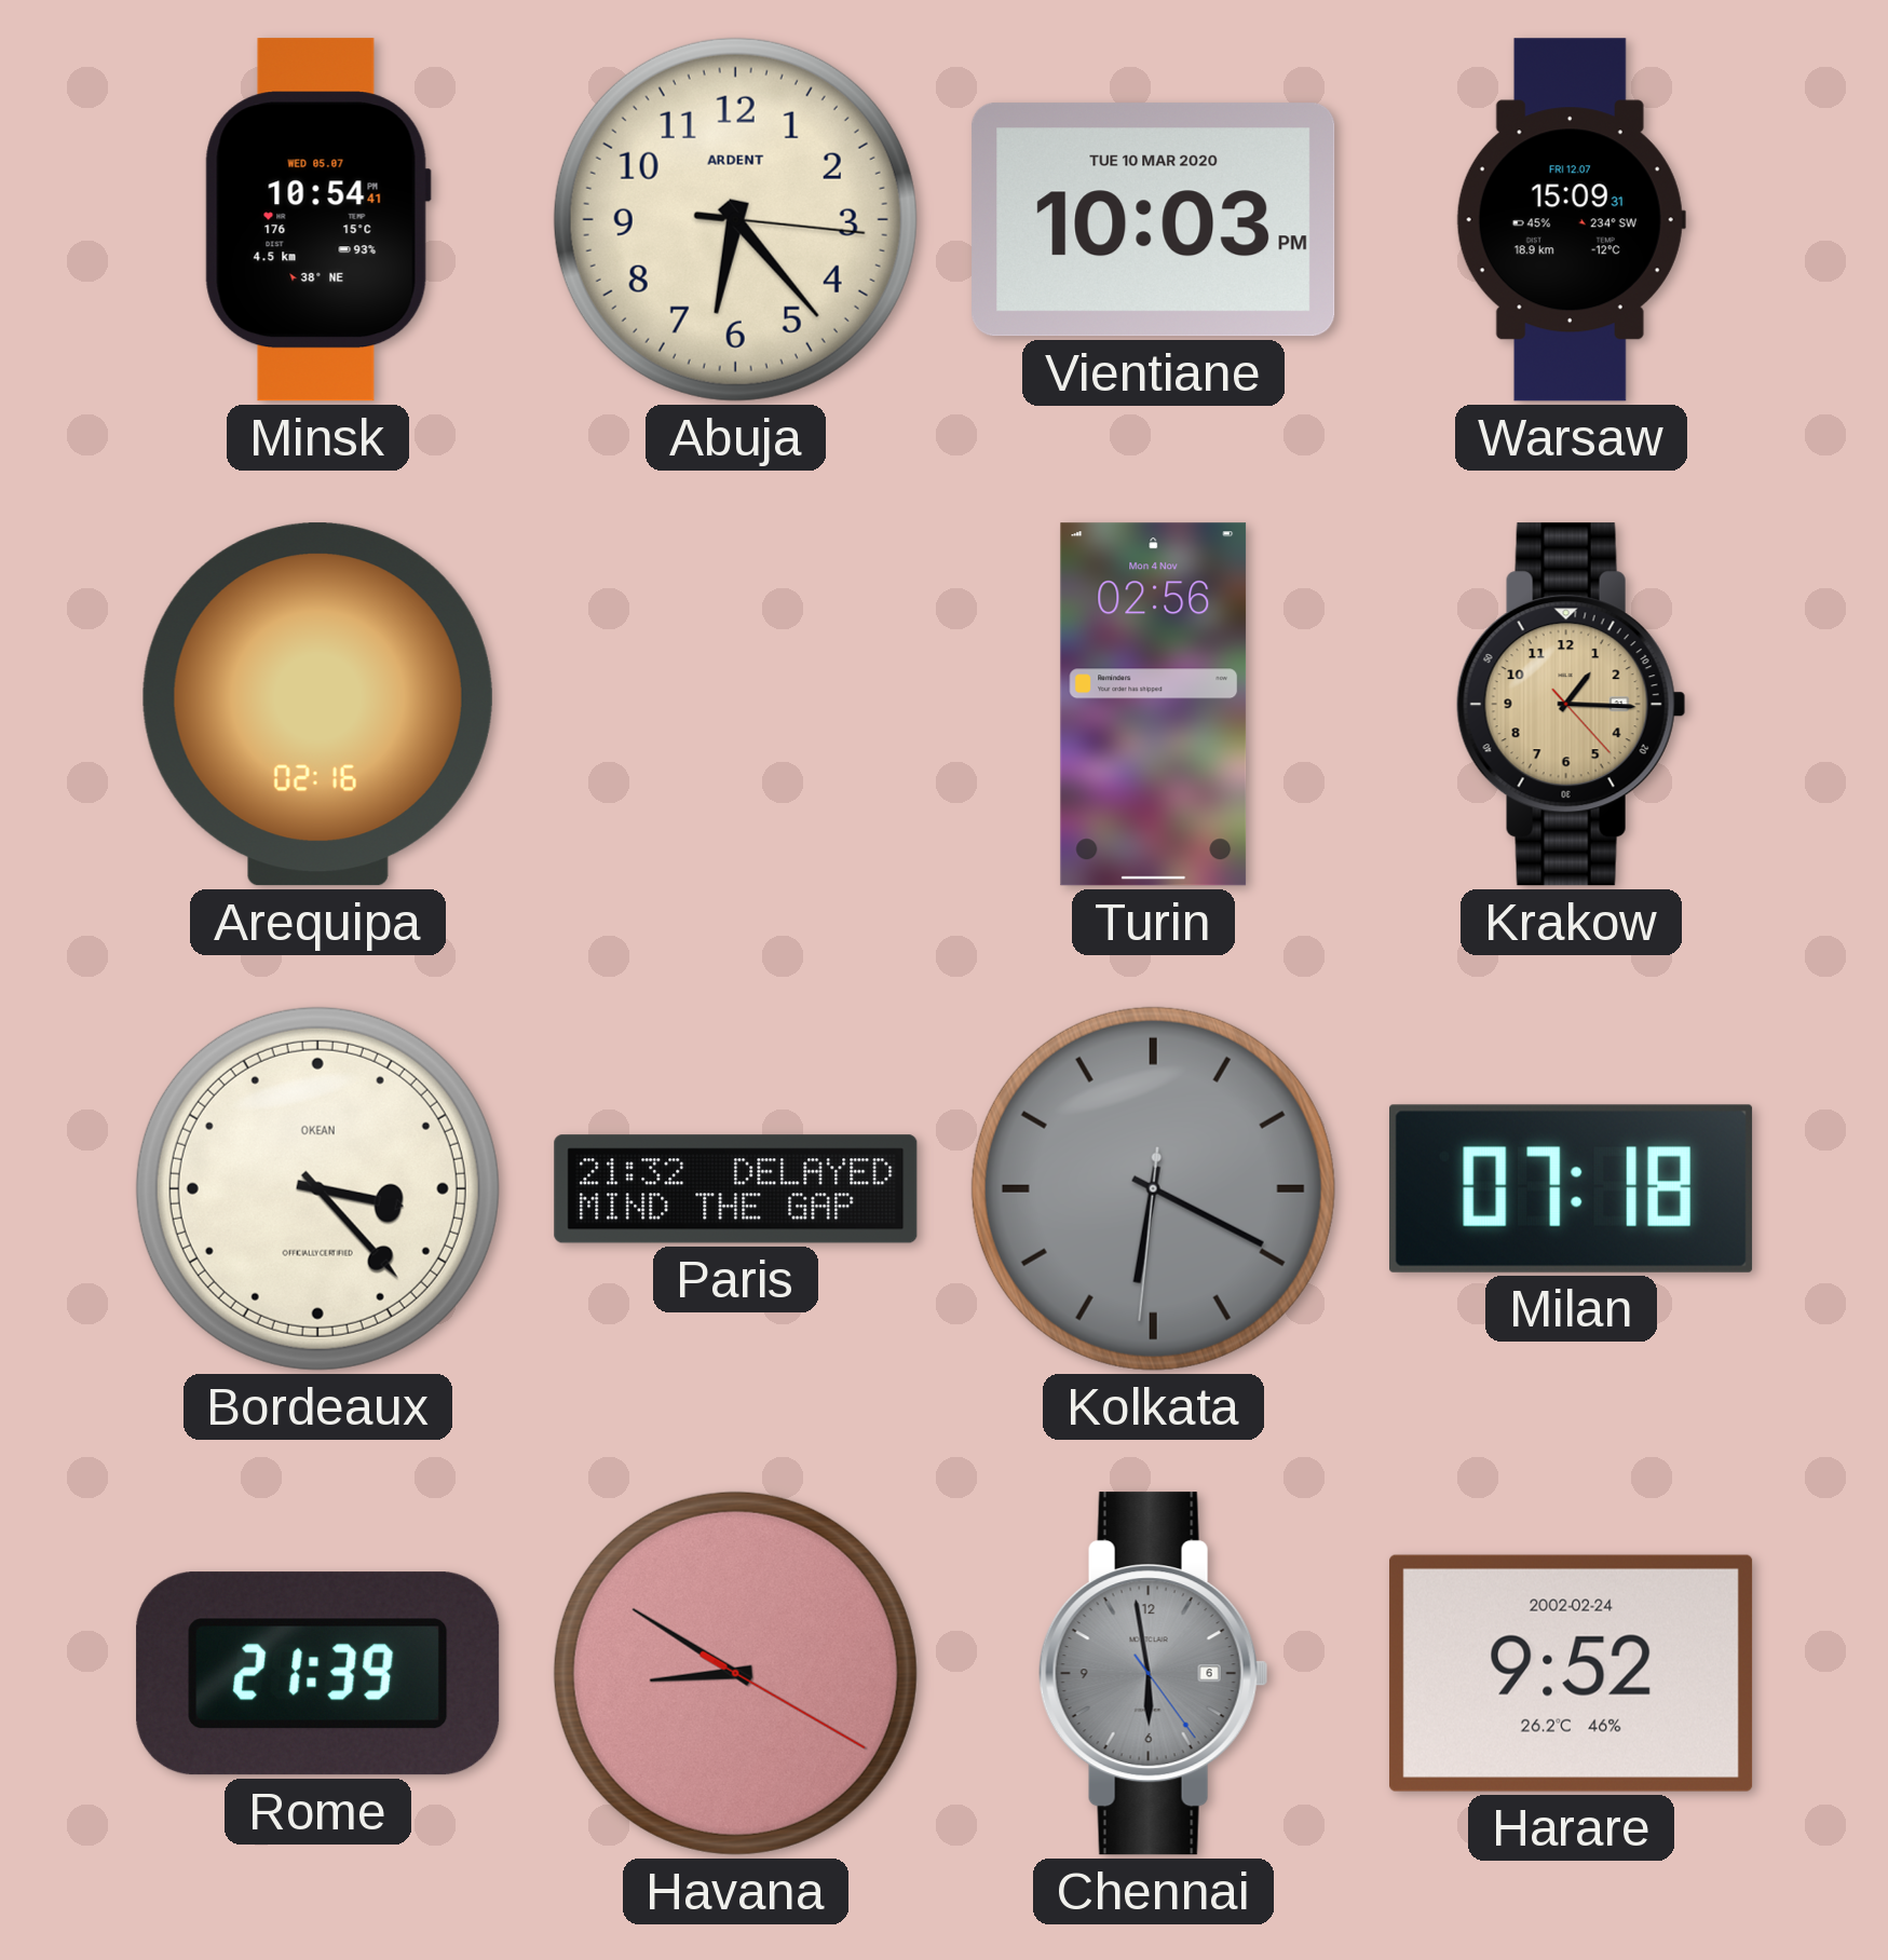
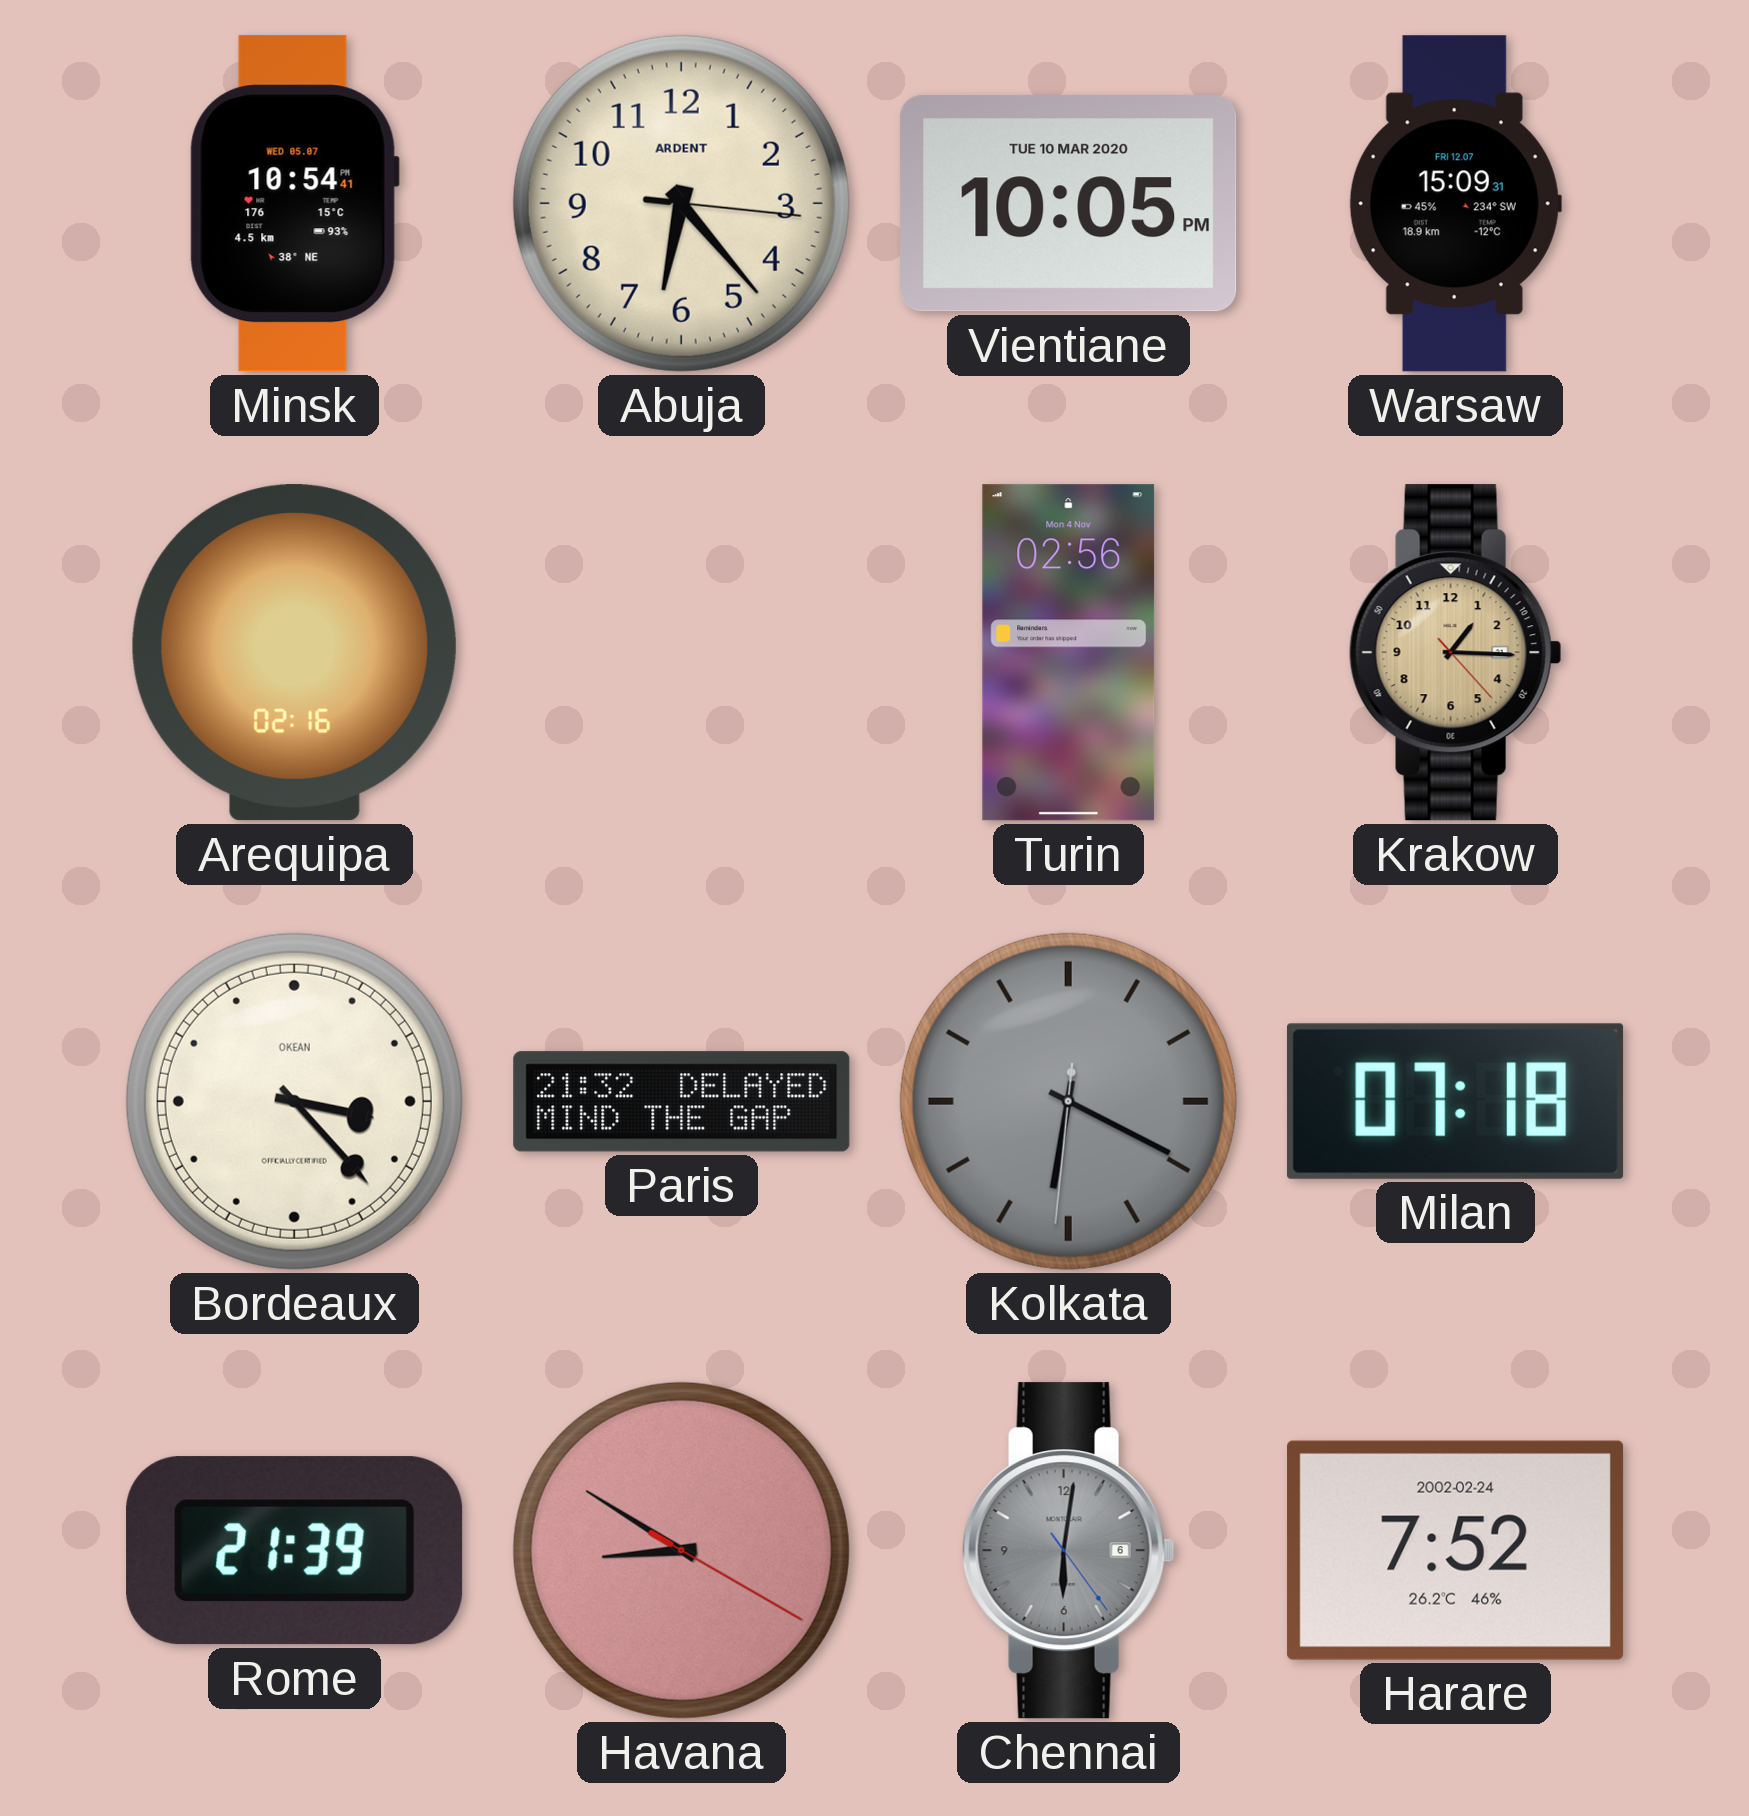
Vientiane: 10:03 -> 10:05 (1069, 204)
Chennai: 5:58 -> 6:01 (1068, 1551)
Harare: 9:52 -> 7:52 (1456, 1550)
